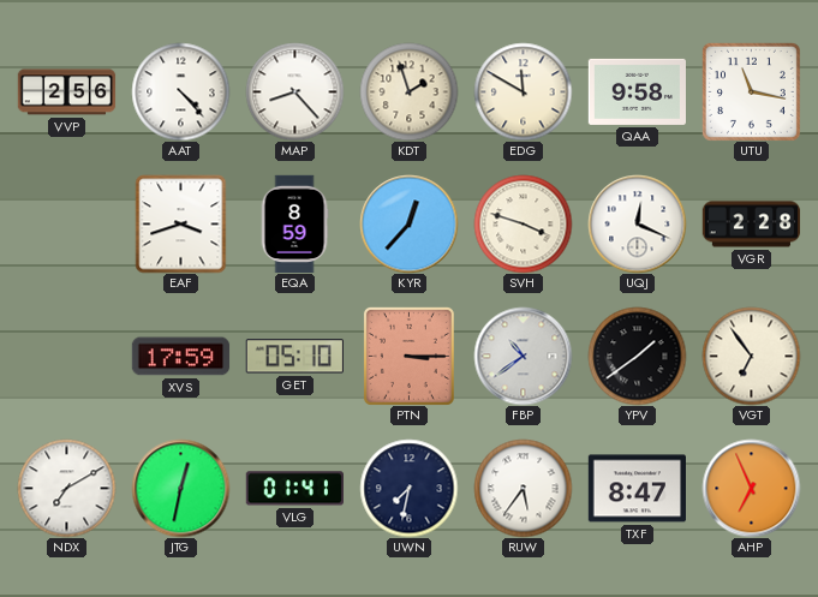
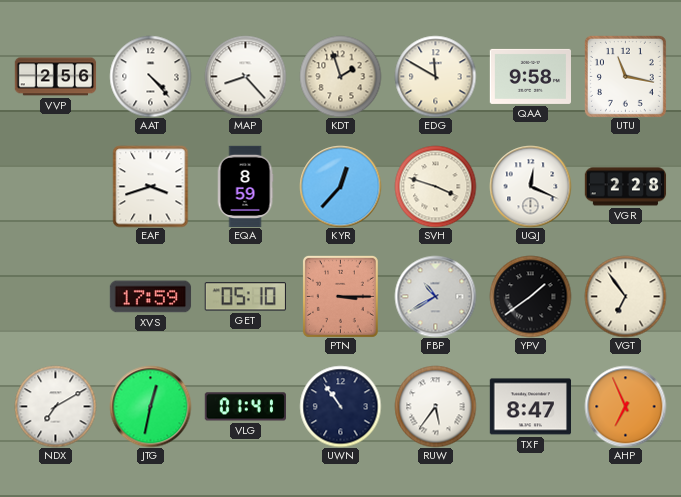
FBP: 10:39 -> 10:40 (435, 296)
UWN: 7:32 -> 10:54 (340, 406)
